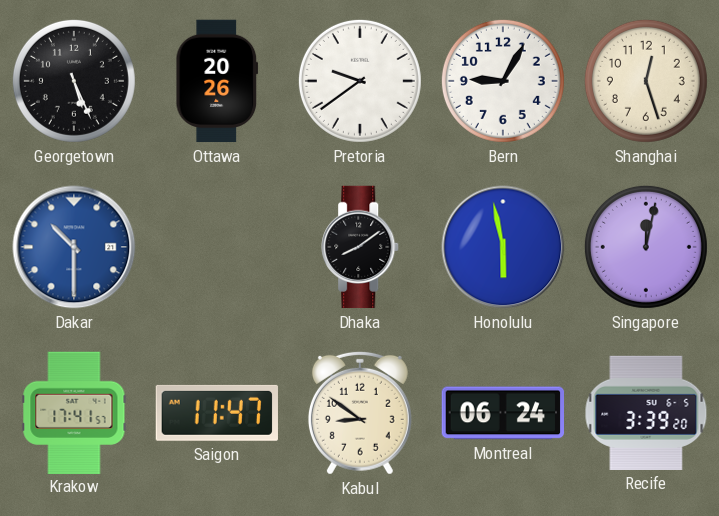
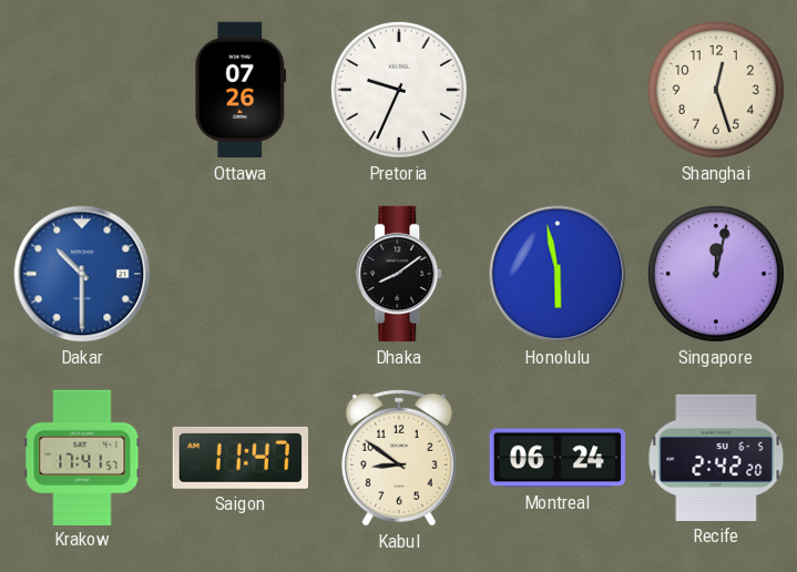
Georgetown: 5:26 -> none (74, 81)
Ottawa: 20:26 -> 07:26 (241, 90)
Pretoria: 9:39 -> 9:34 (399, 90)
Bern: 9:05 -> none (503, 81)
Recife: 3:39 -> 2:42 (716, 458)
